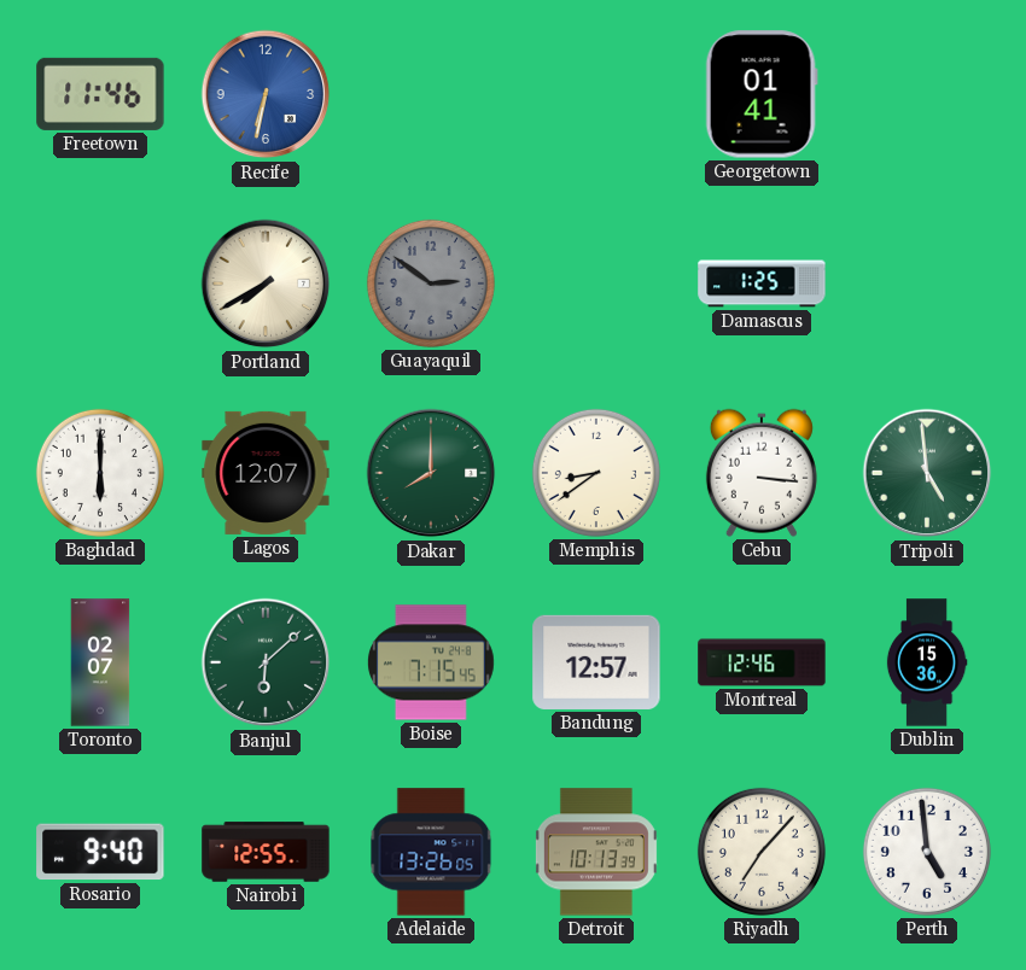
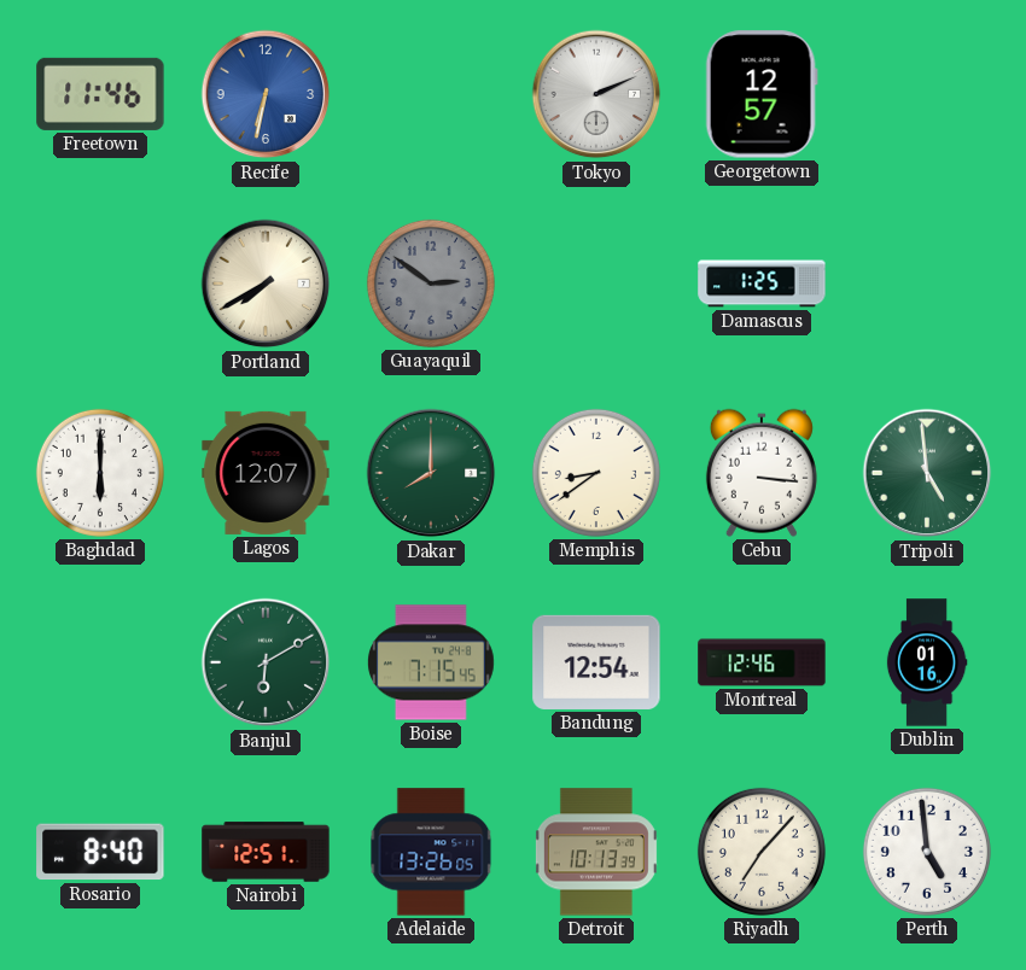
Tokyo: none -> 2:11 (596, 94)
Georgetown: 01:41 -> 12:57 (762, 94)
Toronto: 02:07 -> none (100, 662)
Banjul: 6:08 -> 6:10 (266, 662)
Bandung: 12:57 -> 12:54 (596, 662)
Dublin: 15:36 -> 01:16 (927, 662)
Rosario: 9:40 -> 8:40 (100, 852)
Nairobi: 12:55 -> 12:51 (266, 852)
